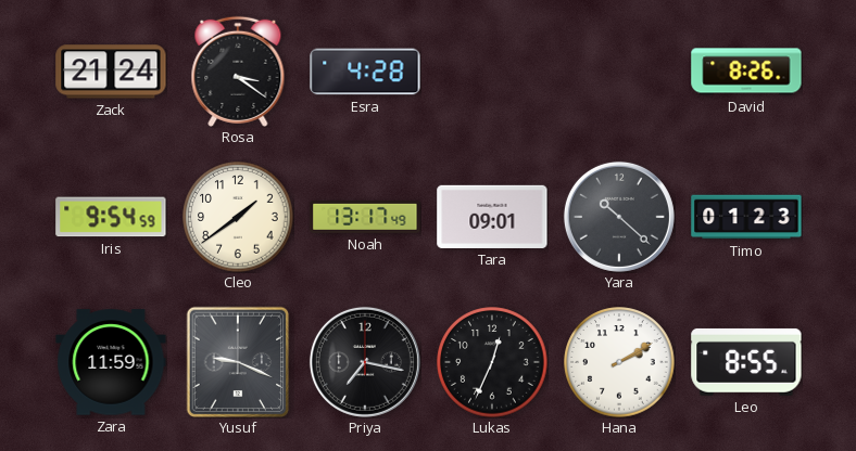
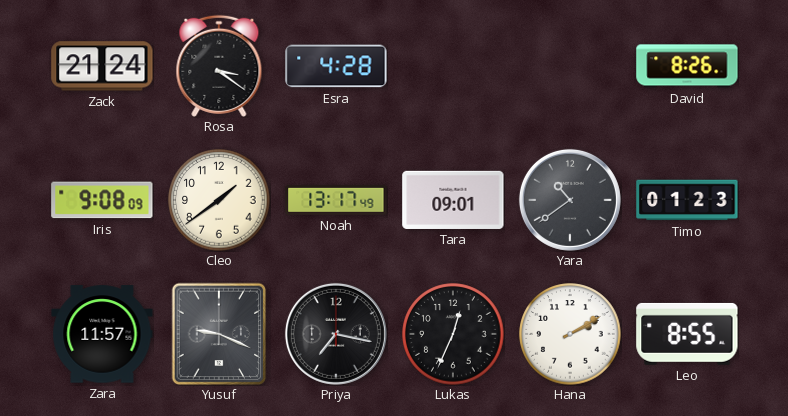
Iris: 9:54 -> 9:08 (102, 200)
Yara: 10:22 -> 10:39 (570, 200)
Zara: 11:59 -> 11:57 (102, 334)
